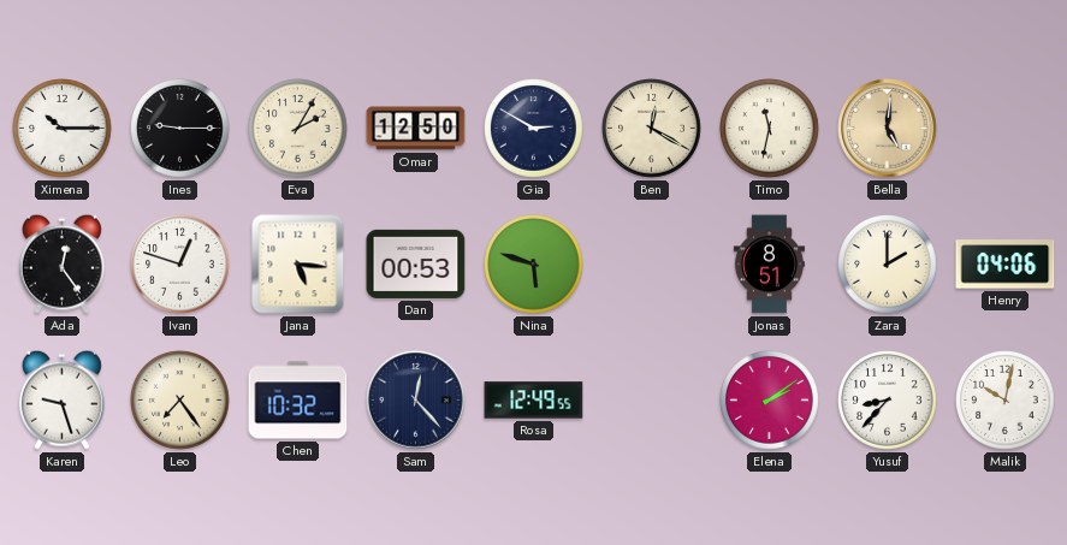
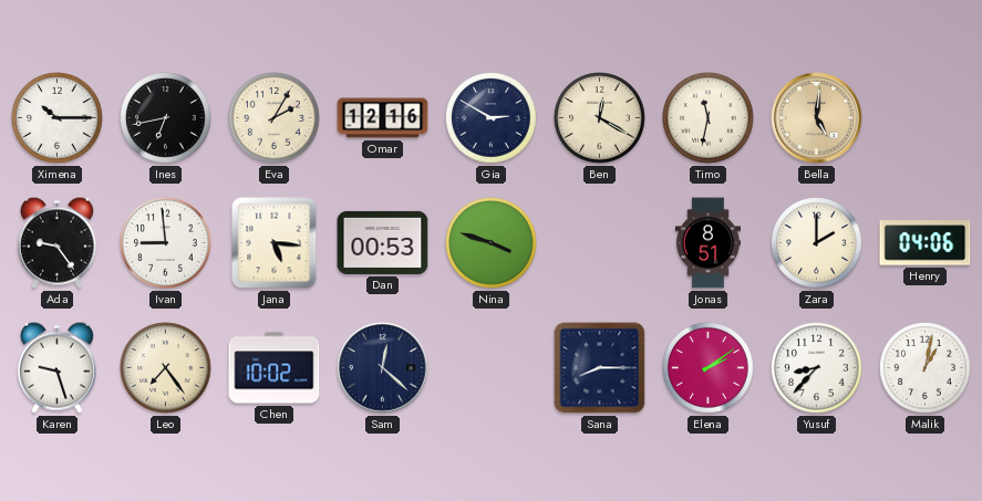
Ines: 9:15 -> 6:43 (166, 118)
Omar: 12:50 -> 12:16 (383, 118)
Ada: 12:24 -> 9:24 (56, 242)
Ivan: 12:48 -> 8:59 (166, 243)
Nina: 5:48 -> 3:48 (492, 243)
Chen: 10:32 -> 10:02 (275, 368)
Sam: 12:23 -> 12:22 (383, 368)
Rosa: 12:49 -> none (534, 401)
Sana: none -> 8:15 (600, 368)
Malik: 10:02 -> 1:02 (926, 368)
